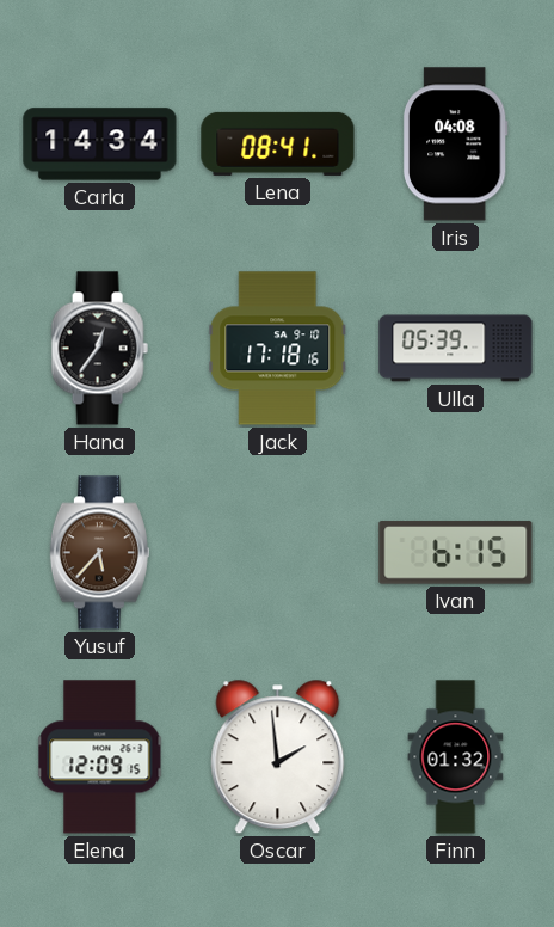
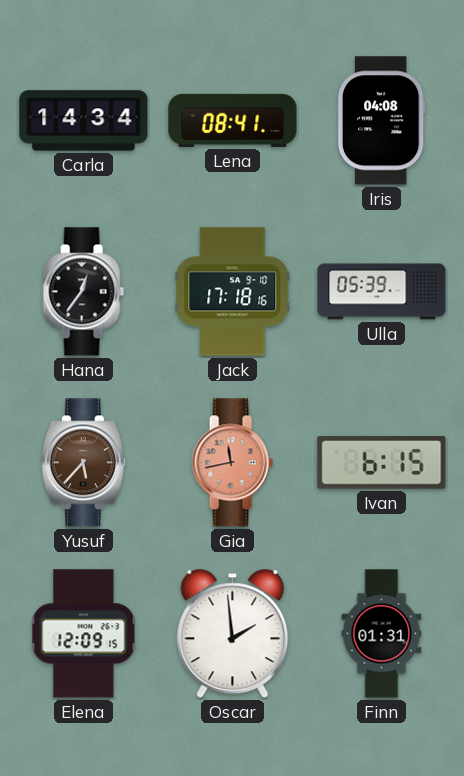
Gia: none -> 11:43 (232, 463)
Finn: 01:32 -> 01:31 (382, 634)
